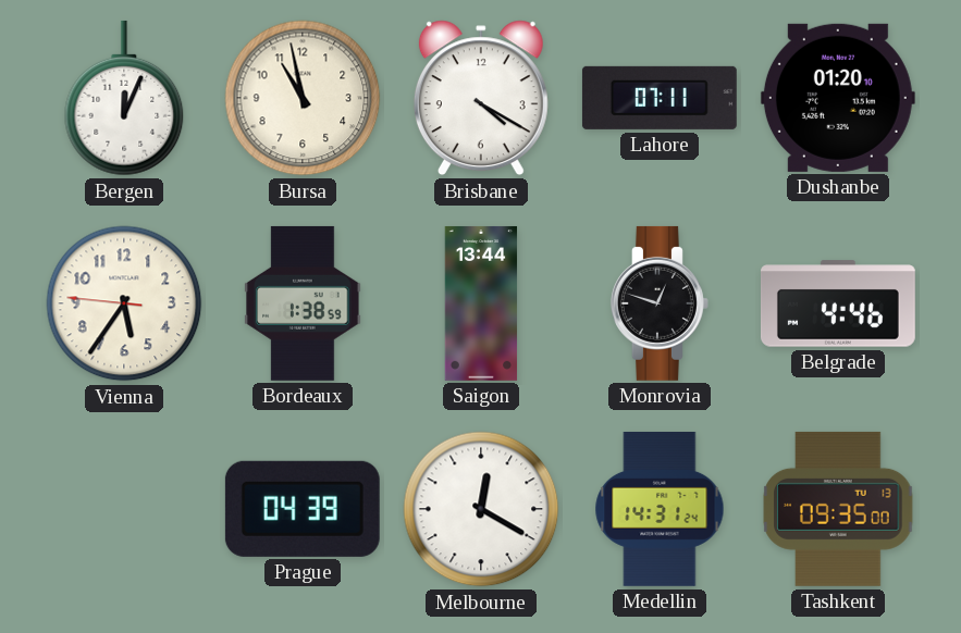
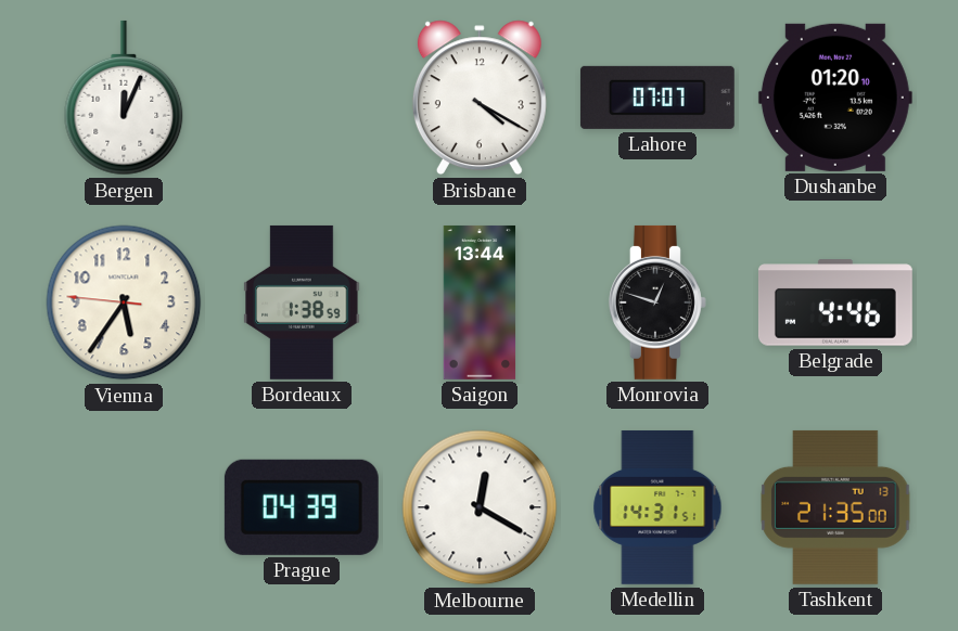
Bursa: 10:58 -> none (303, 98)
Lahore: 07:11 -> 07:07 (657, 98)
Medellin: 14:31:24 -> 14:31:51 (657, 507)
Tashkent: 09:35 -> 21:35 (835, 507)
